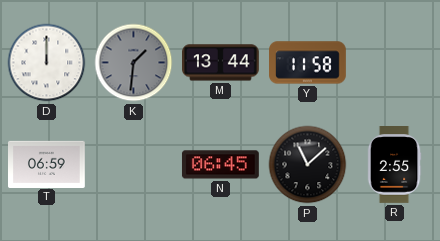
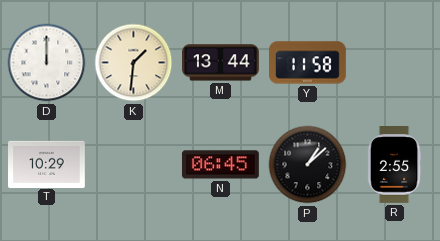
K dial: grey -> cream (134, 63)
T: 06:59 -> 10:29 (47, 164)
P: 11:08 -> 1:08 (308, 165)
